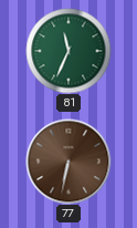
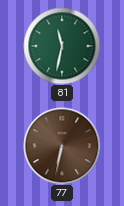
81: 11:34 -> 11:32 (62, 46)
